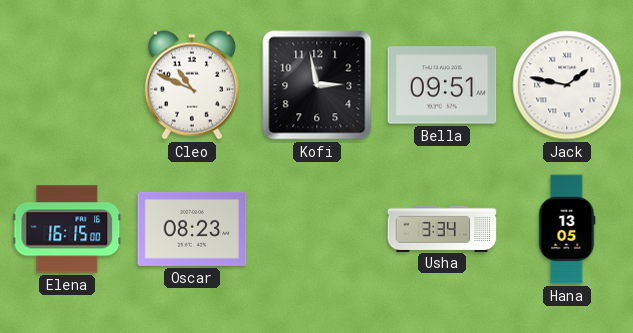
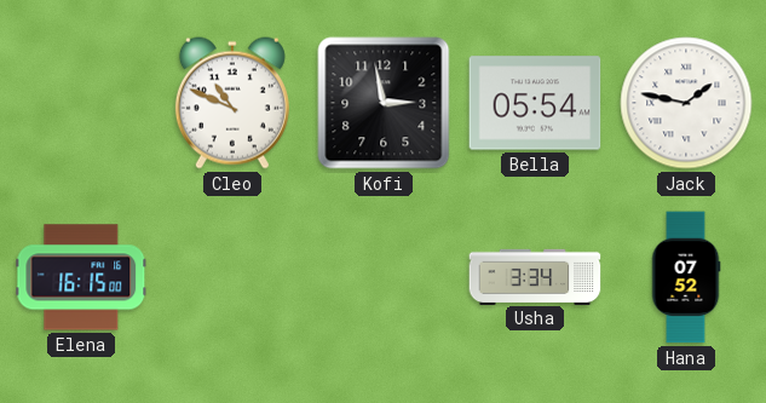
Bella: 09:51 -> 05:54 (535, 103)
Oscar: 08:23 -> none (192, 229)
Hana: 13:05 -> 07:52 (686, 277)
